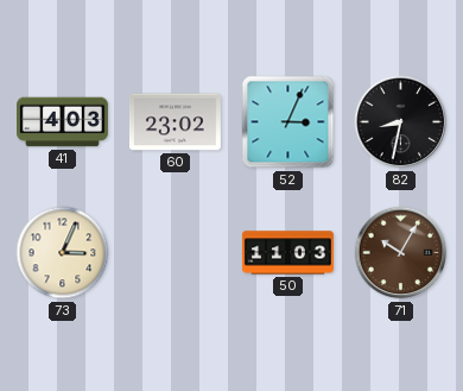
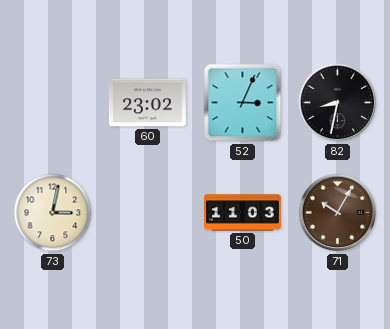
41: 4:03 -> none (63, 122)
73: 3:04 -> 3:02 (53, 213)
